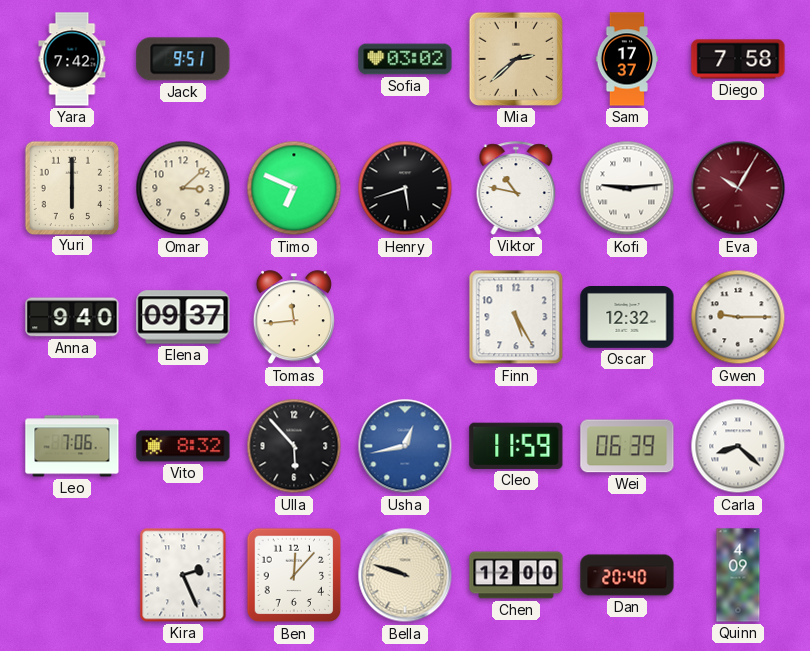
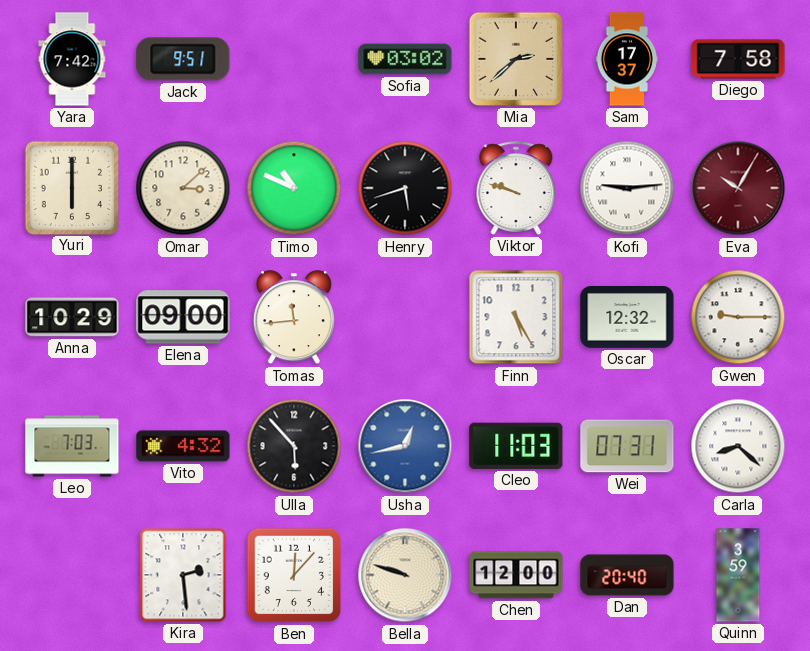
Timo: 6:49 -> 10:49 (294, 188)
Viktor: 10:47 -> 9:48 (516, 188)
Anna: 9:40 -> 10:29 (72, 317)
Elena: 09:37 -> 09:00 (183, 317)
Leo: 7:06 -> 7:03 (72, 446)
Vito: 8:32 -> 4:32 (183, 446)
Cleo: 11:59 -> 11:03 (516, 446)
Wei: 06:39 -> 07:31 (627, 446)
Kira: 2:26 -> 2:29 (183, 575)
Quinn: 4:09 -> 3:59 (738, 575)
